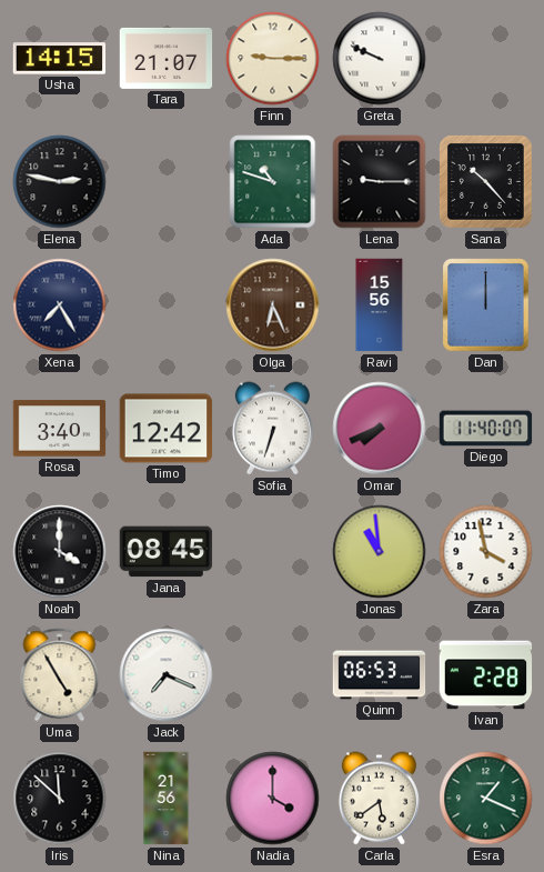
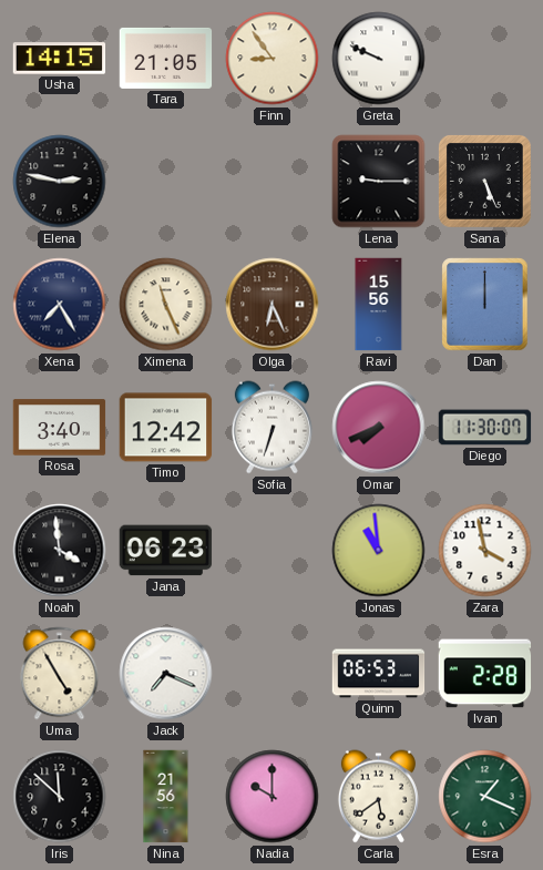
Tara: 21:07 -> 21:05 (166, 58)
Finn: 9:15 -> 8:54 (273, 59)
Ada: 10:48 -> none (273, 182)
Sana: 10:23 -> 5:26 (485, 181)
Ximena: none -> 11:26 (166, 305)
Diego: 11:40 -> 11:30 (485, 428)
Noah: 4:00 -> 3:59 (60, 551)
Jana: 08:45 -> 06:23 (166, 551)
Nadia: 4:00 -> 10:00 (273, 797)
